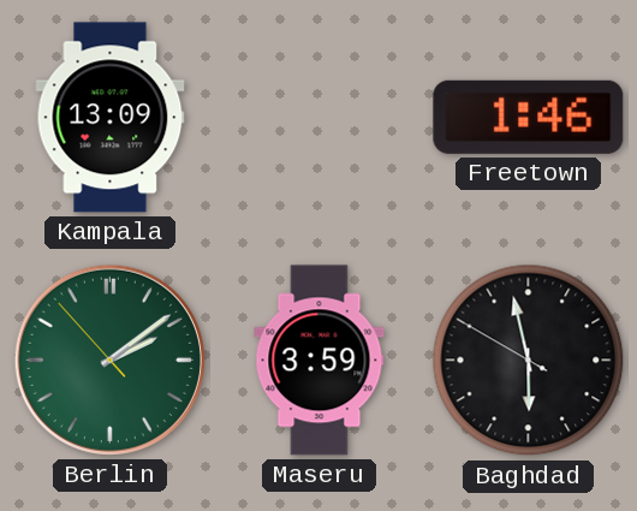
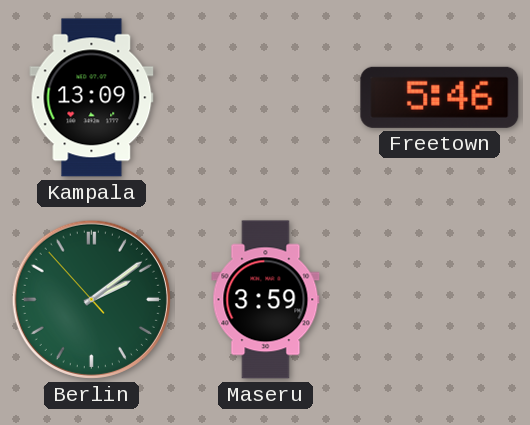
Freetown: 1:46 -> 5:46 (440, 97)
Baghdad: 5:57 -> none (529, 361)
